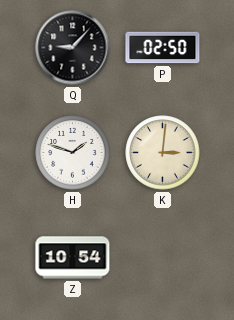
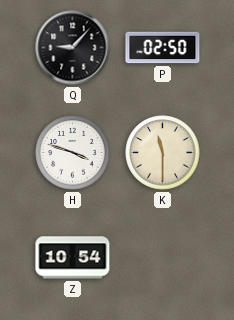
H: 1:48 -> 3:48 (73, 153)
K: 3:01 -> 11:30 (163, 153)
